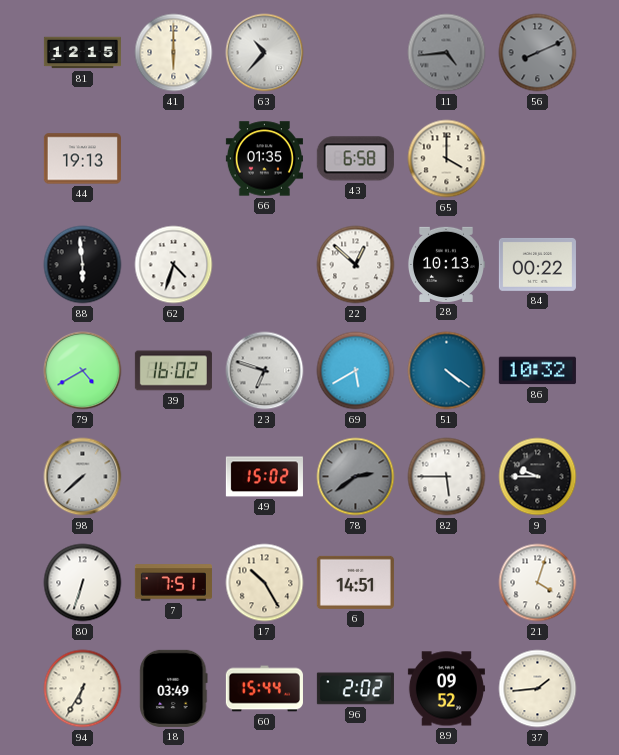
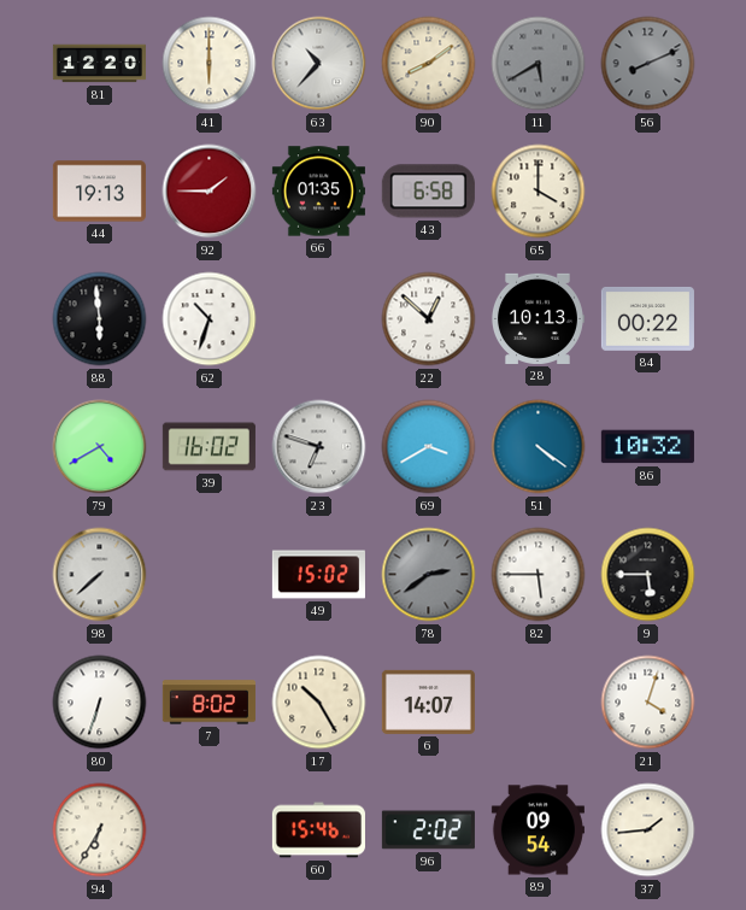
81: 12:15 -> 12:20 (99, 64)
90: none -> 8:09 (429, 64)
11: 4:44 -> 5:40 (539, 64)
92: none -> 1:45 (210, 192)
62: 4:33 -> 10:33 (210, 319)
69: 5:40 -> 3:40 (429, 447)
9: 9:45 -> 5:45 (648, 575)
7: 7:51 -> 8:02 (208, 703)
6: 14:51 -> 14:07 (428, 701)
18: 03:49 -> none (174, 688)
60: 15:44 -> 15:46 (318, 830)
89: 09:52 -> 09:54 (538, 830)
